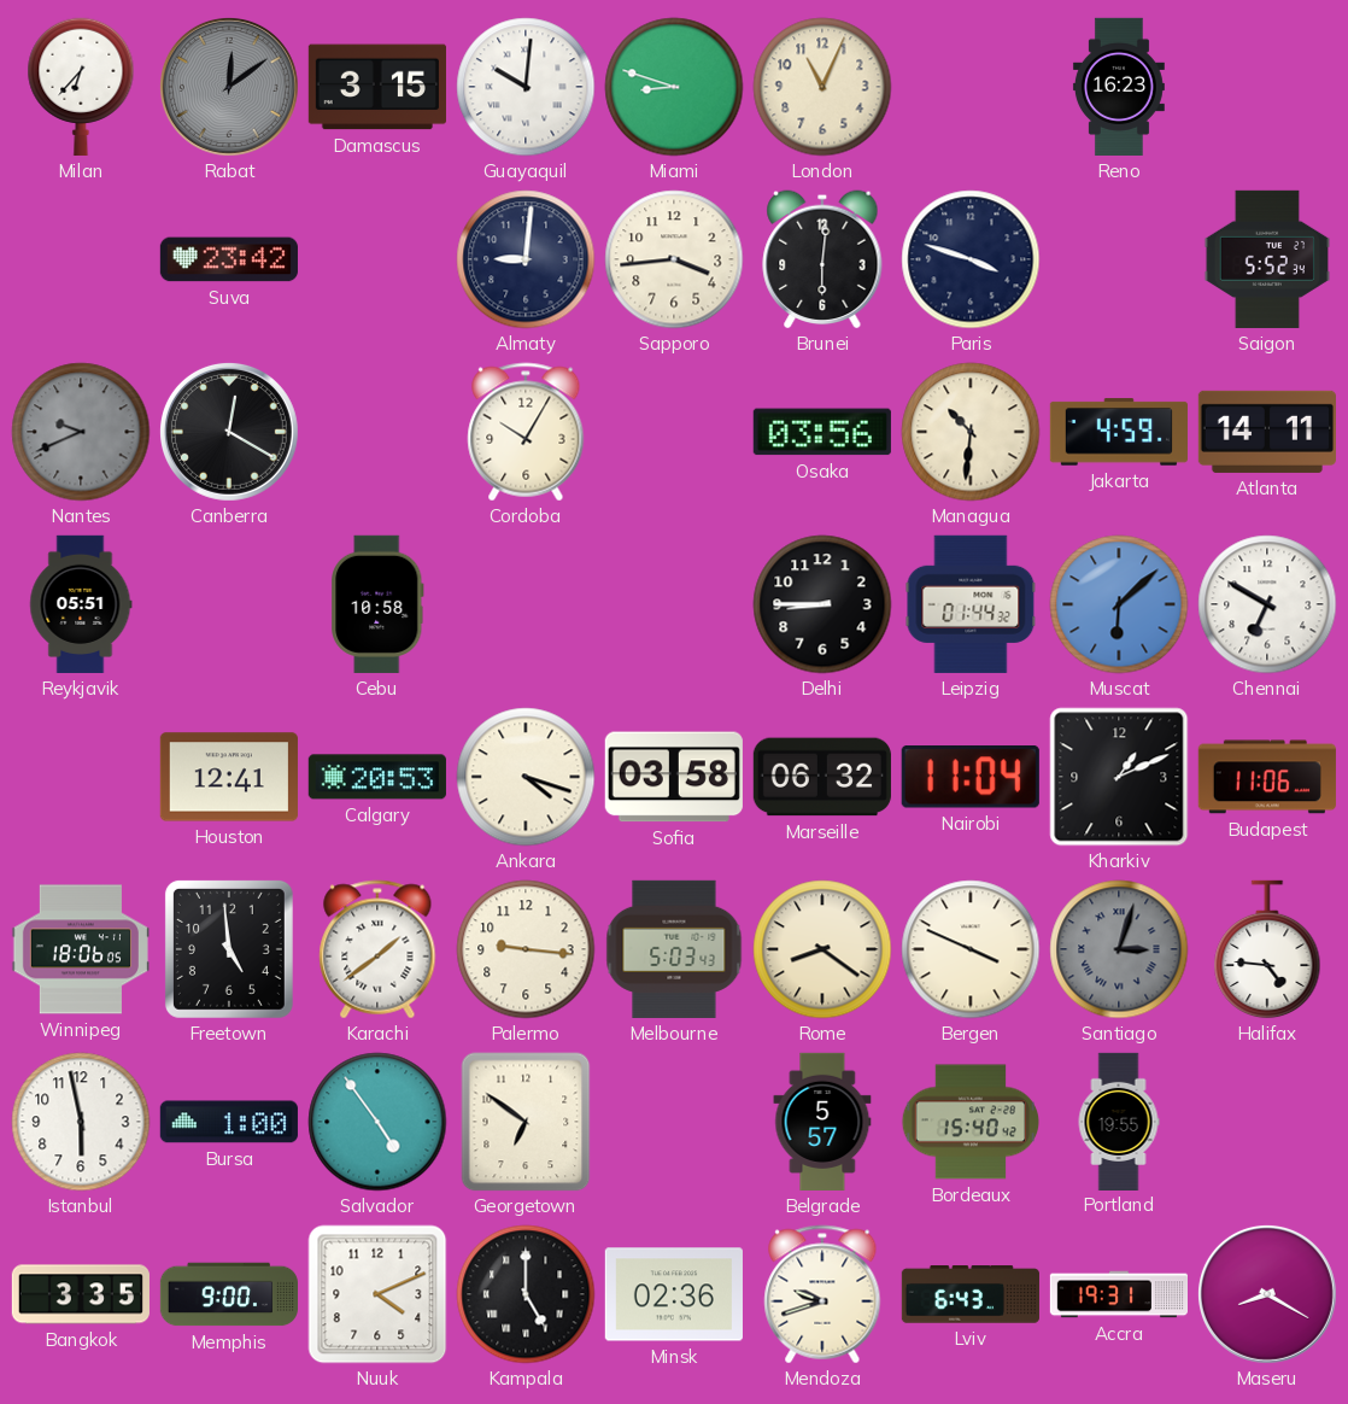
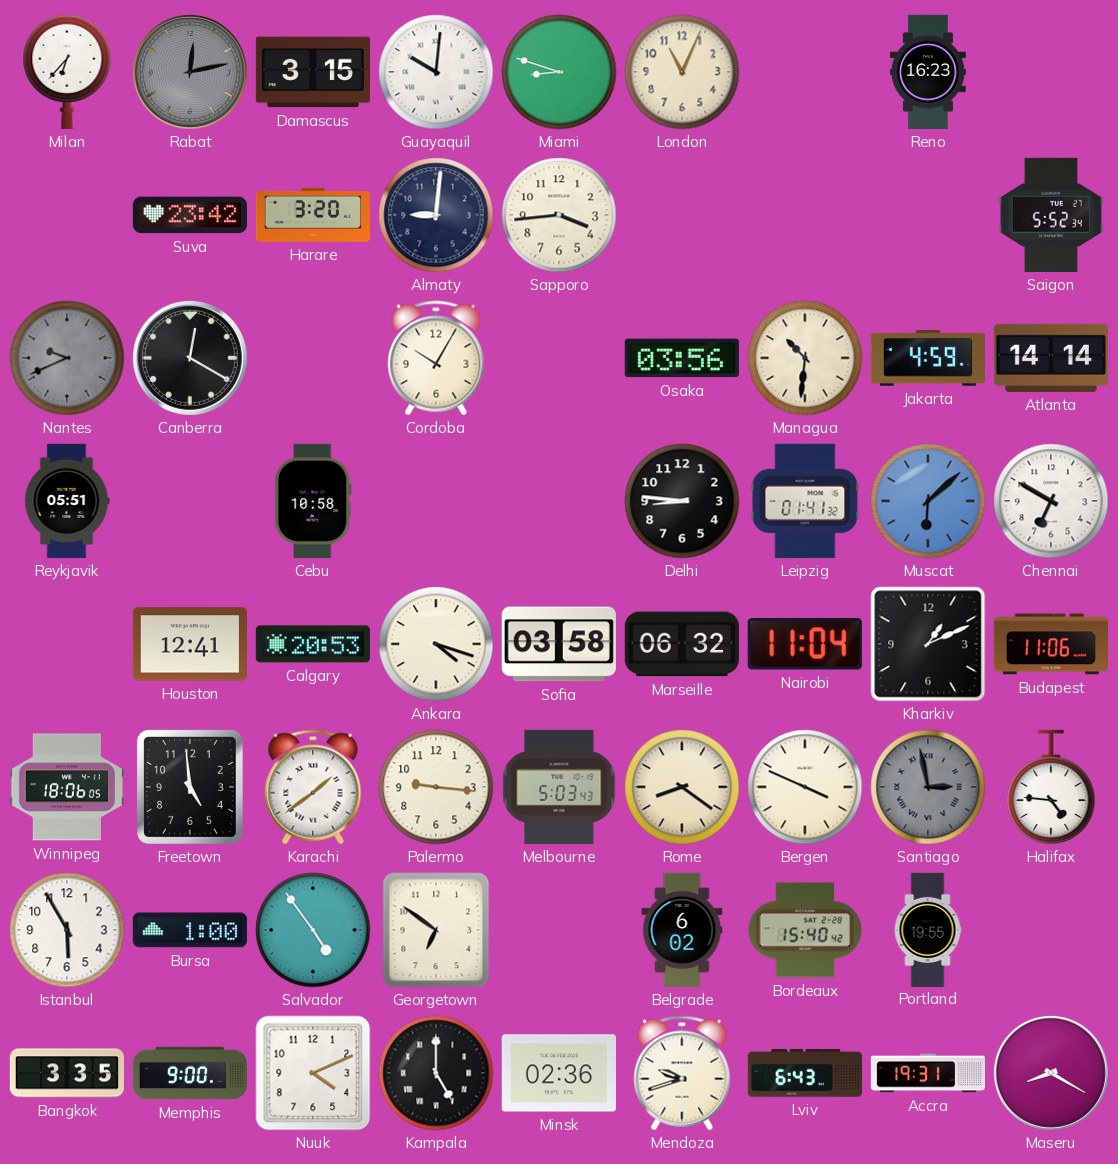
Rabat: 12:09 -> 12:13 (190, 72)
Harare: none -> 3:20 (313, 215)
Brunei: 6:01 -> none (822, 259)
Paris: 3:48 -> none (971, 259)
Atlanta: 14:11 -> 14:14 (1051, 358)
Delhi: 8:45 -> 8:46 (682, 501)
Leipzig: 01:44 -> 01:41 (805, 501)
Santiago: 3:03 -> 2:58 (928, 787)
Istanbul: 5:58 -> 5:55 (67, 930)
Belgrade: 5:57 -> 6:02 (682, 930)
